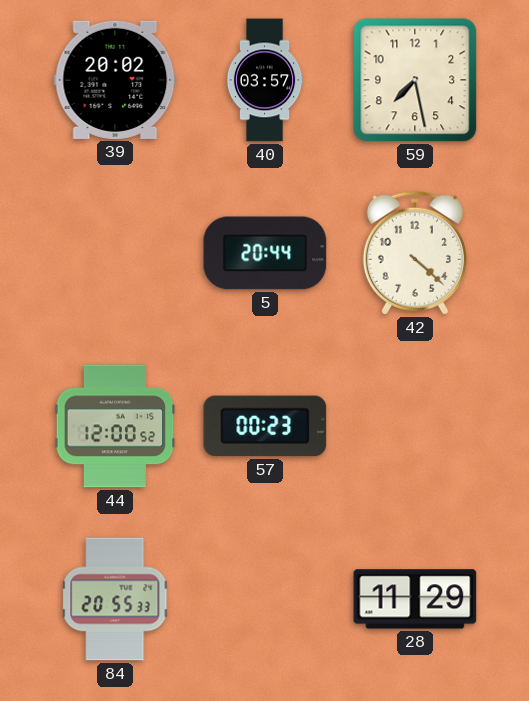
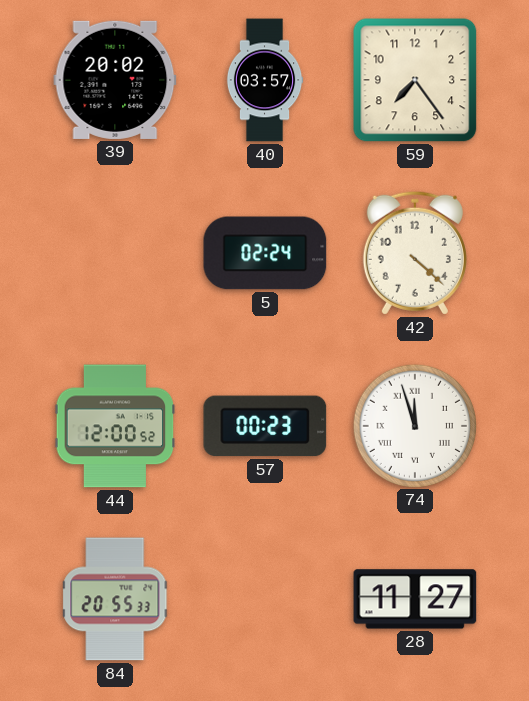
59: 7:28 -> 7:24 (415, 80)
5: 20:44 -> 02:24 (265, 253)
74: none -> 11:57 (414, 425)
28: 11:29 -> 11:27 (415, 599)
